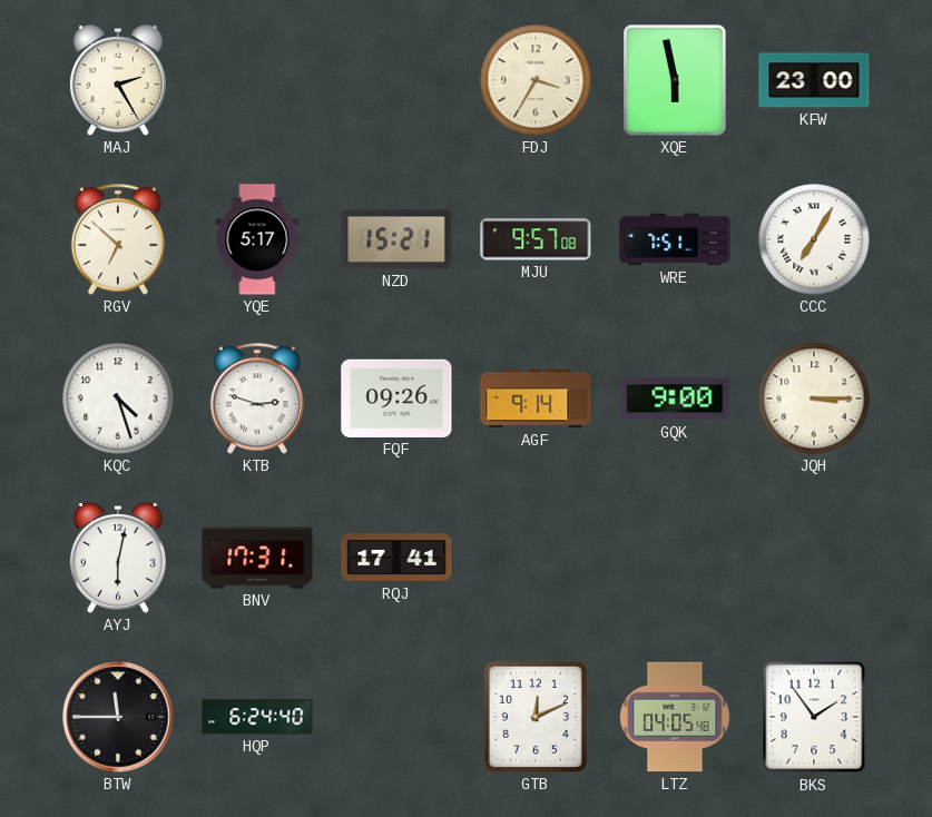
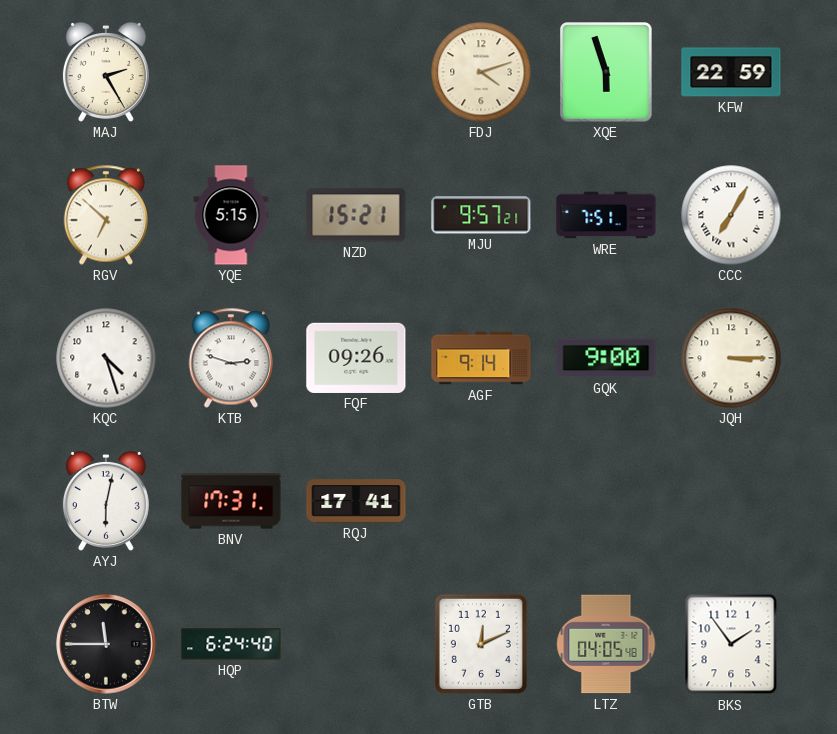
FDJ: 3:35 -> 4:12 (481, 72)
XQE: 5:58 -> 5:57 (607, 73)
KFW: 23:00 -> 22:59 (731, 72)
YQE: 5:17 -> 5:15 (231, 215)
MJU: 9:57:08 -> 9:57:21 (481, 215)
